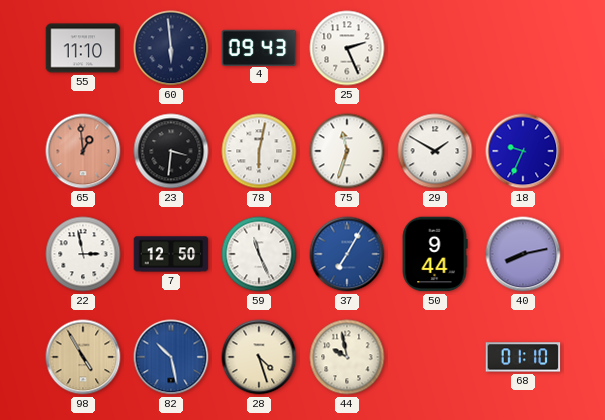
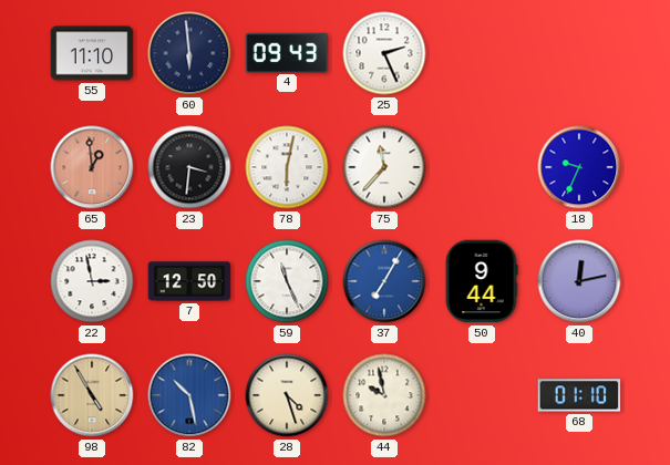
75: 11:33 -> 11:37 (384, 167)
29: 1:50 -> none (435, 151)
40: 8:13 -> 12:13 (579, 281)
